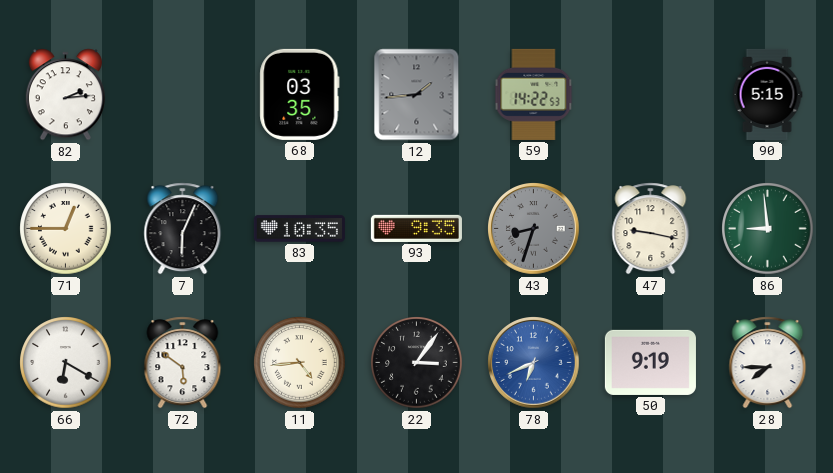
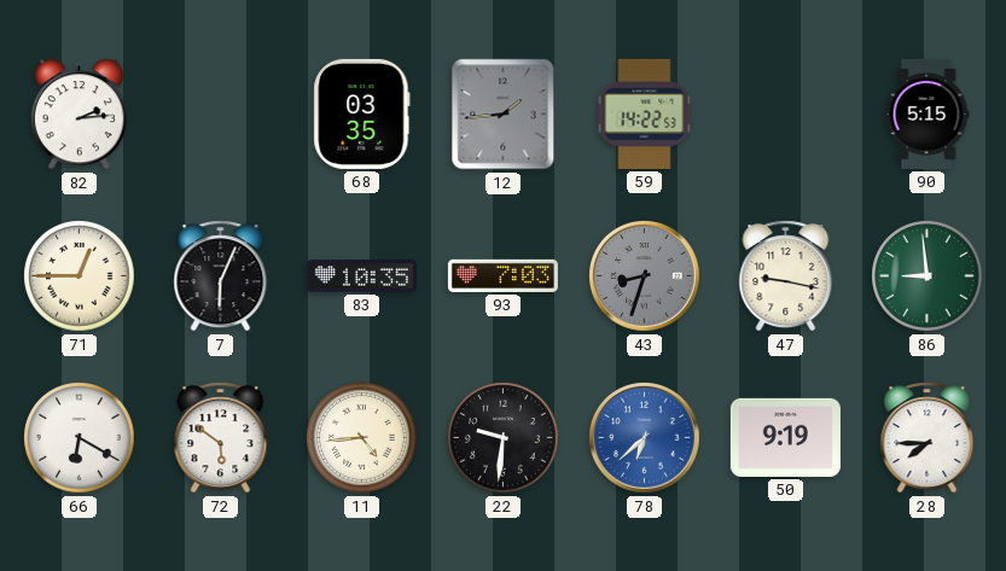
93: 9:35 -> 7:03 (502, 275)
22: 3:06 -> 9:31 (504, 438)
78: 6:41 -> 6:38 (645, 438)
